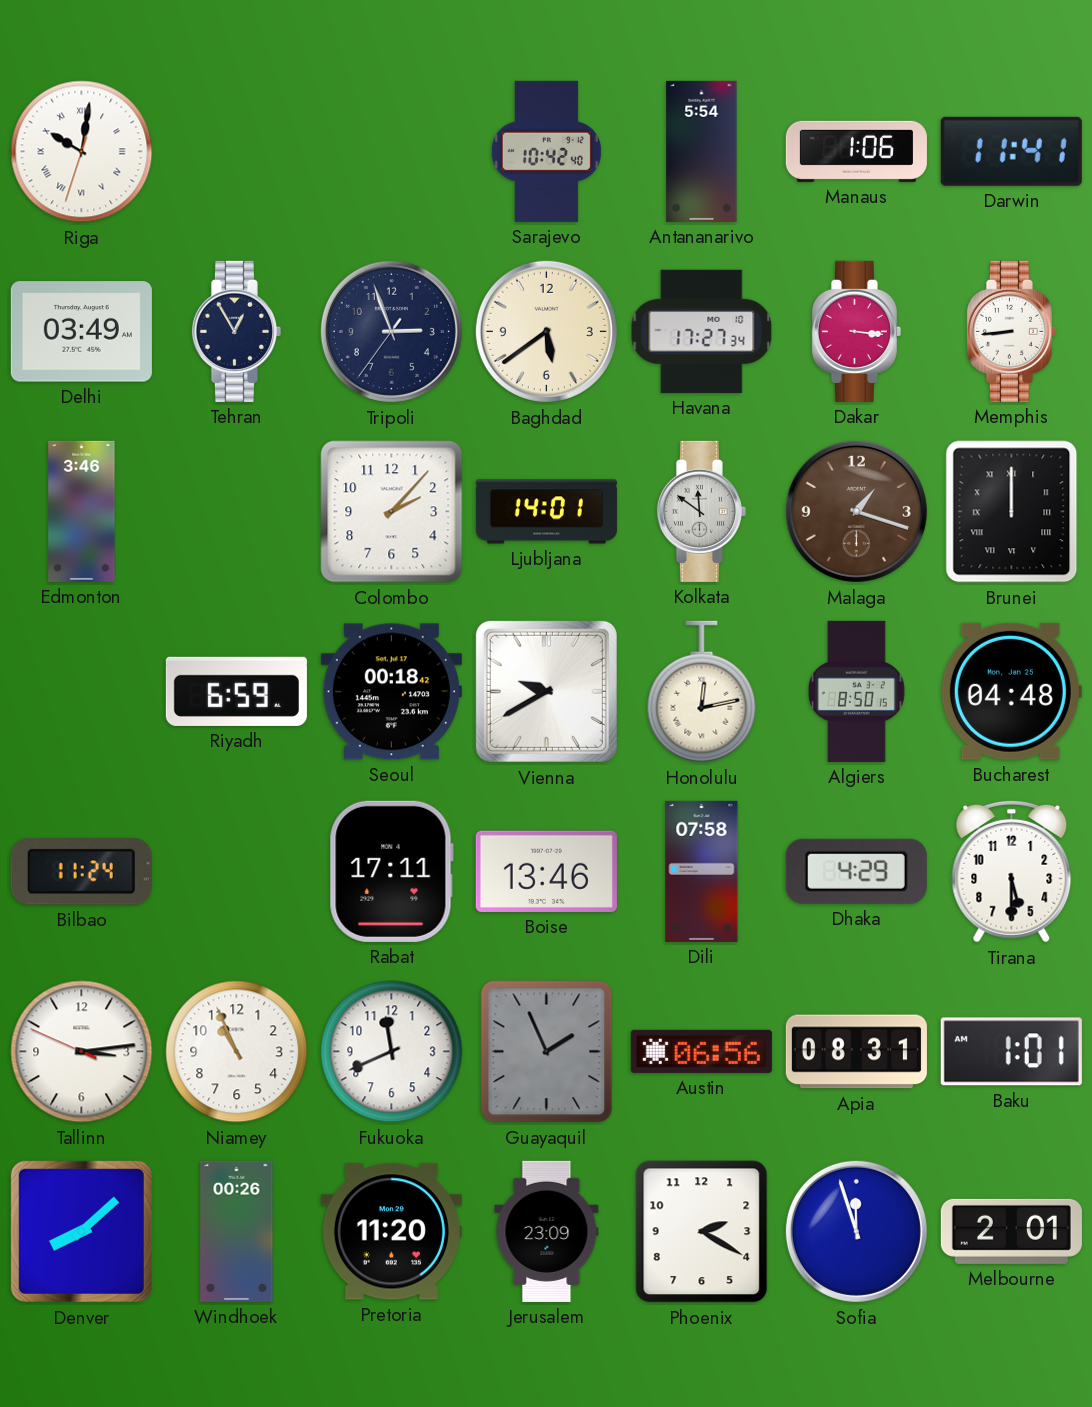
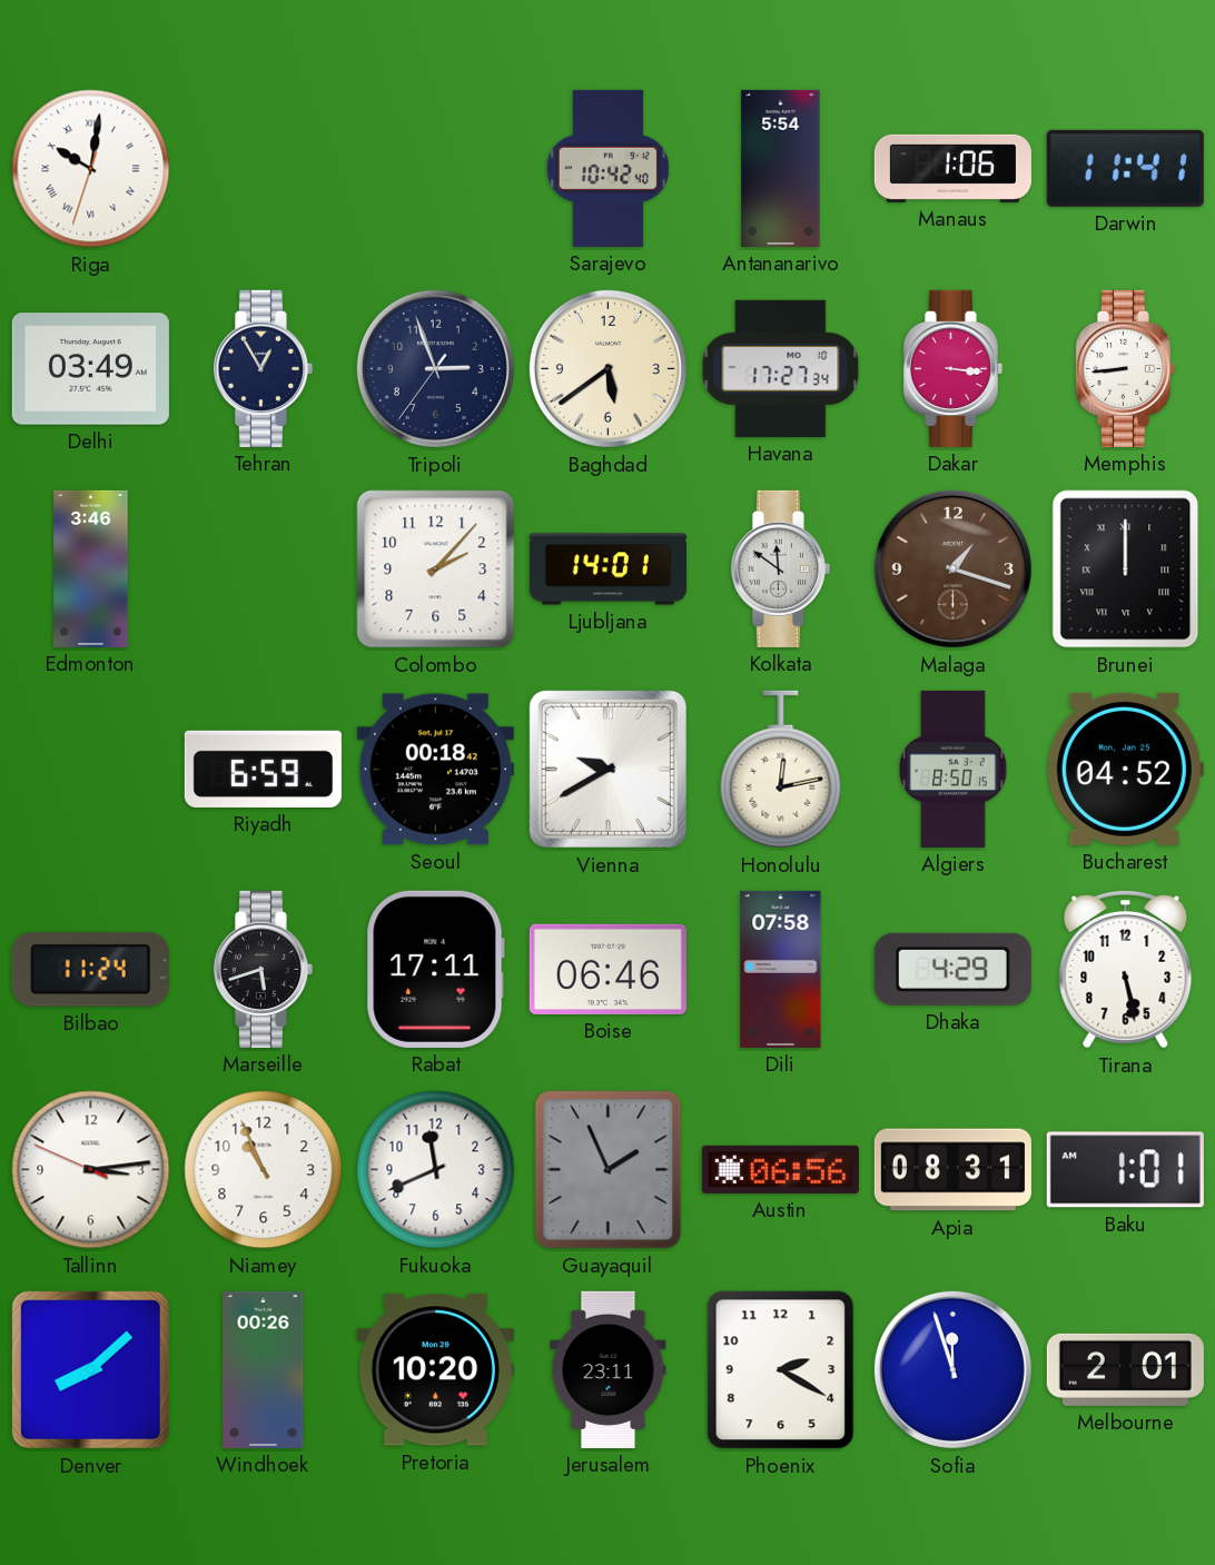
Bucharest: 04:48 -> 04:52 (1125, 769)
Marseille: none -> 5:42 (263, 969)
Boise: 13:46 -> 06:46 (607, 969)
Tirana: 5:30 -> 5:28 (1126, 969)
Pretoria: 11:20 -> 10:20 (435, 1370)
Jerusalem: 23:09 -> 23:11 (609, 1369)
